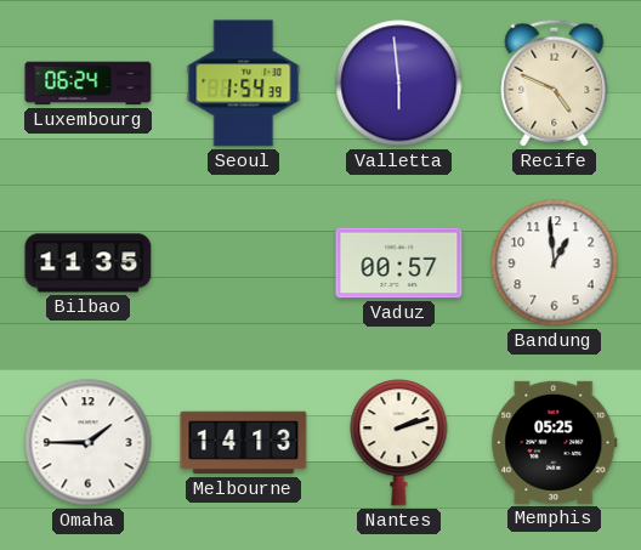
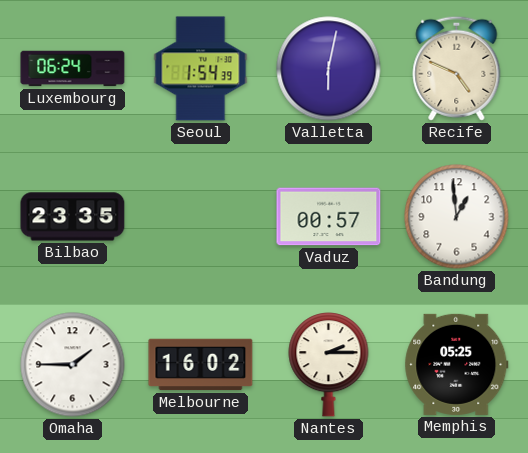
Valletta: 5:59 -> 6:02 (329, 69)
Bilbao: 11:35 -> 23:35 (73, 217)
Melbourne: 14:13 -> 16:02 (201, 365)
Nantes: 2:12 -> 2:15 (329, 365)
